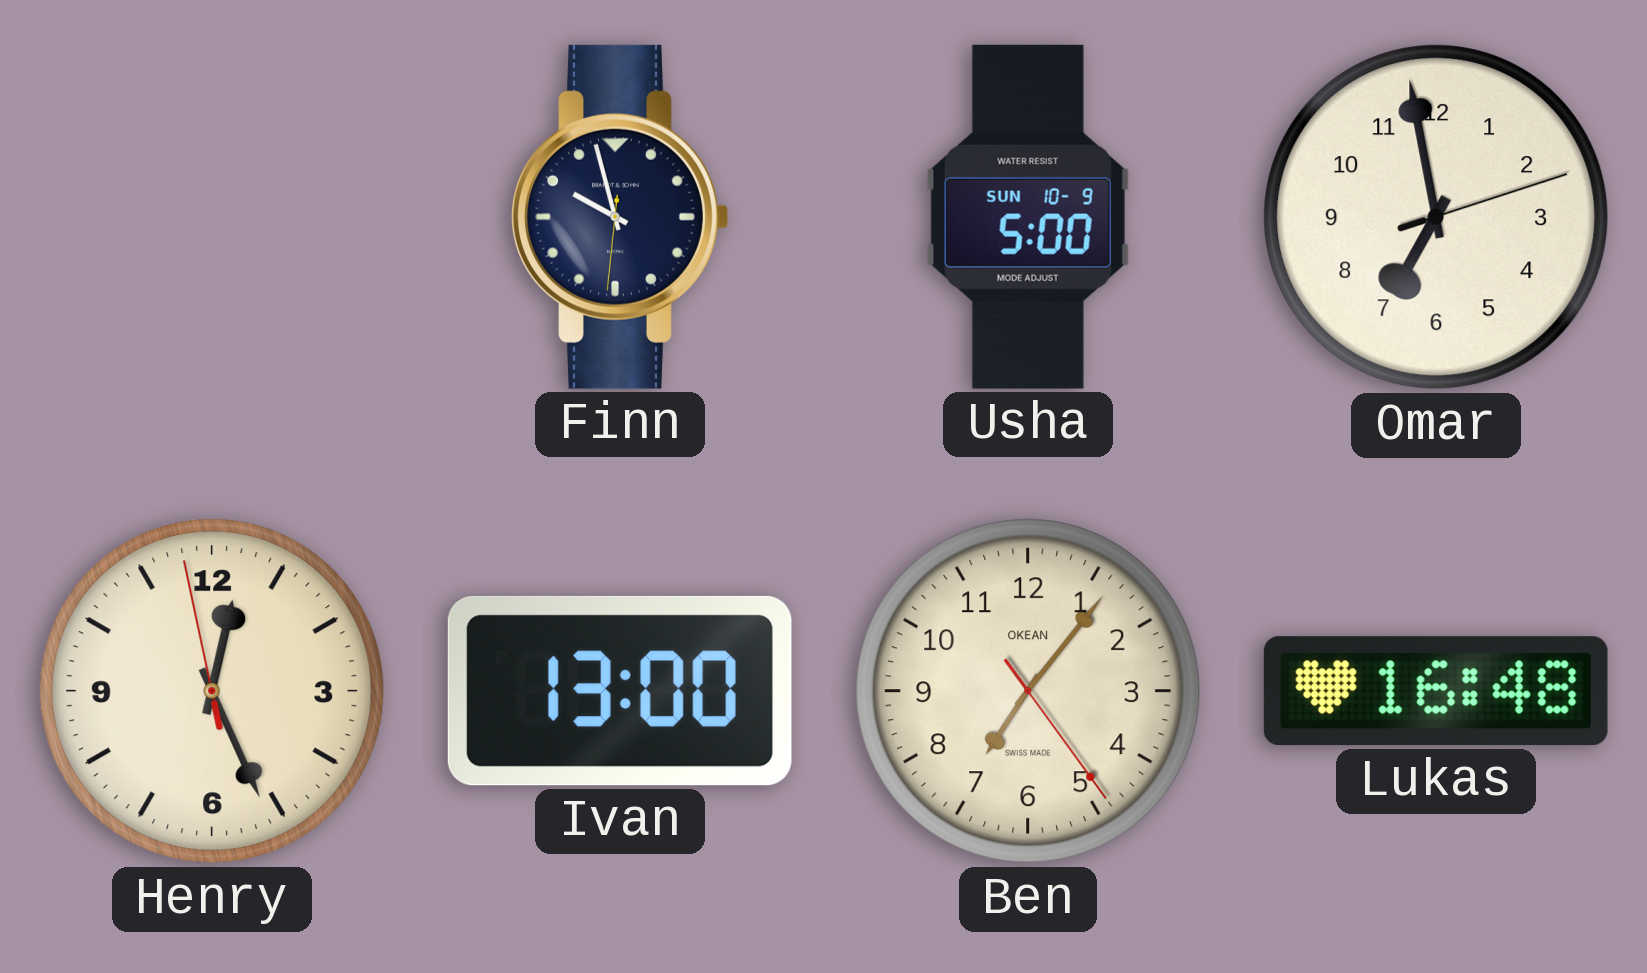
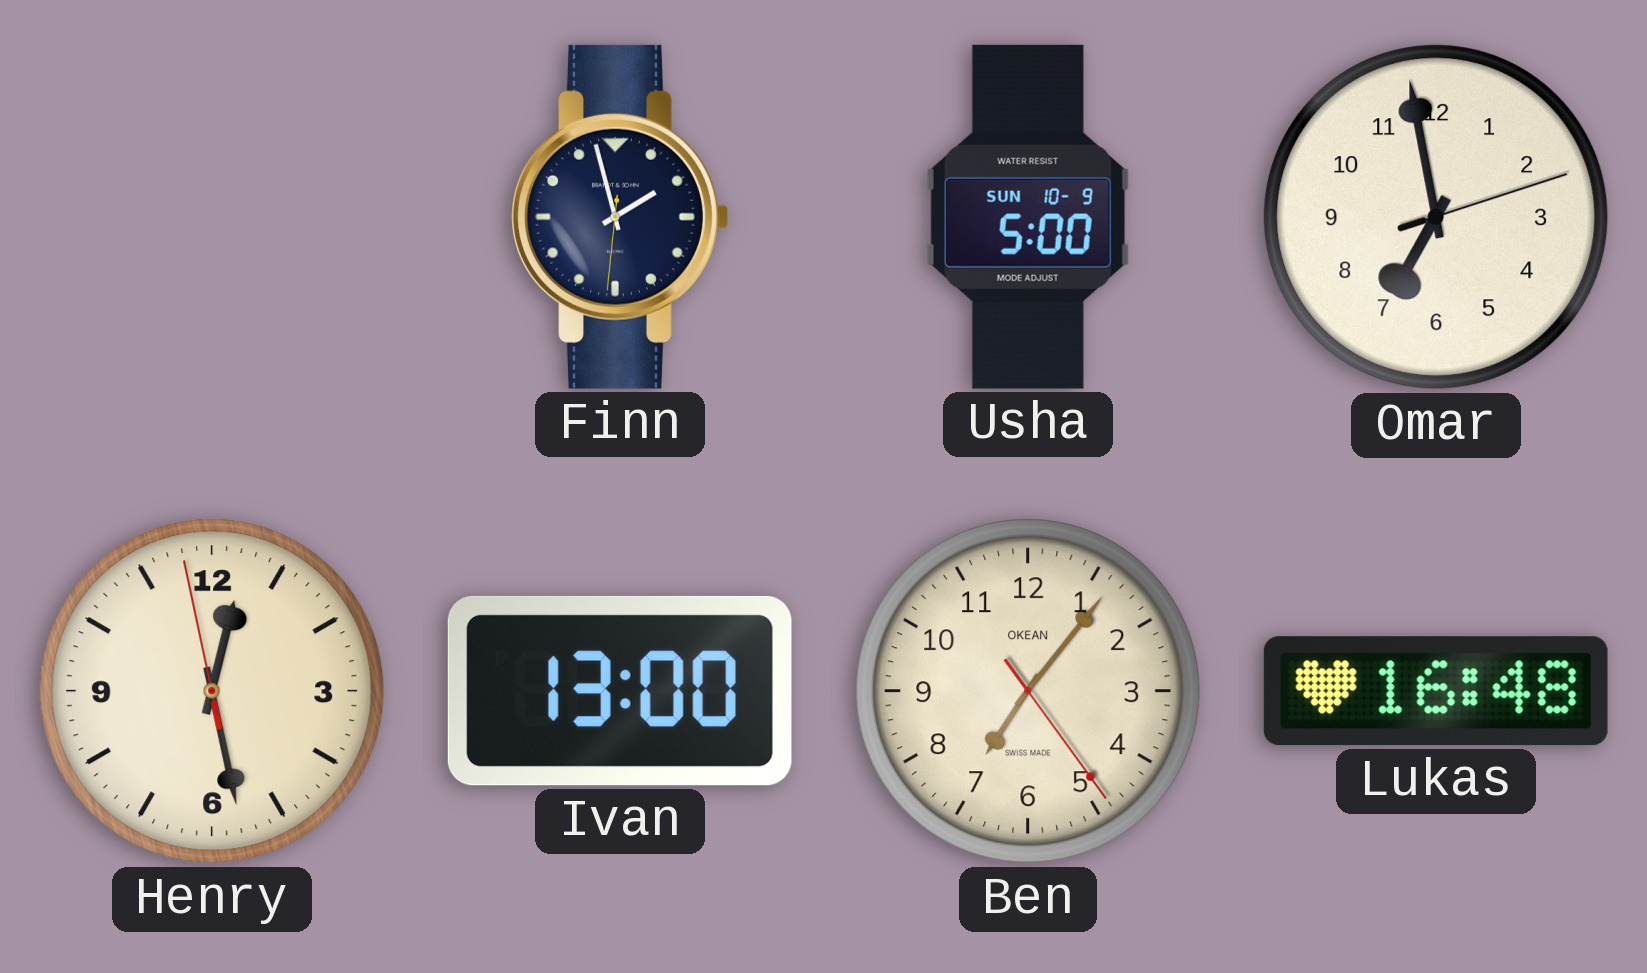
Finn: 9:57 -> 1:57 (620, 217)
Henry: 12:25 -> 12:27 (212, 691)
